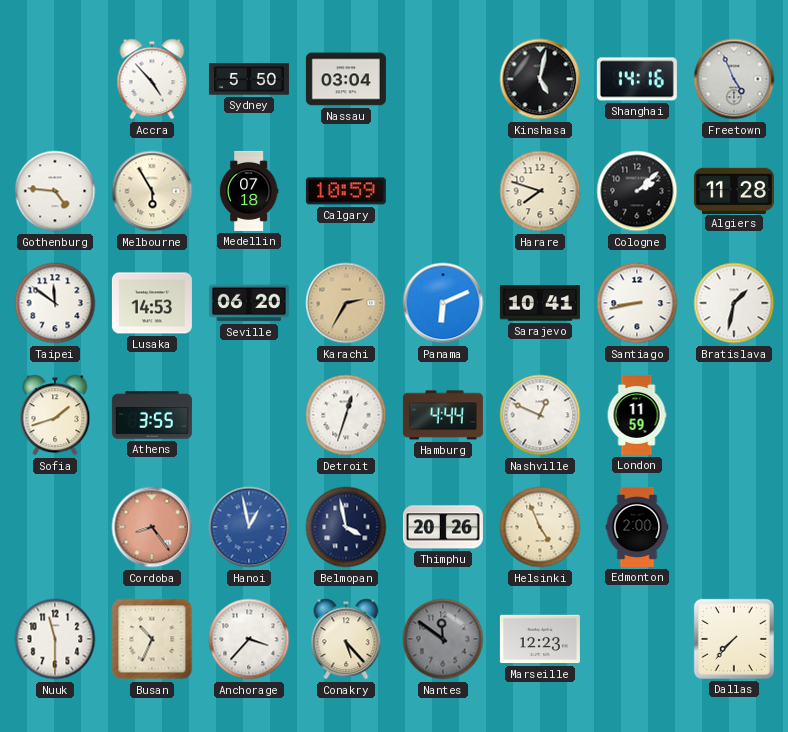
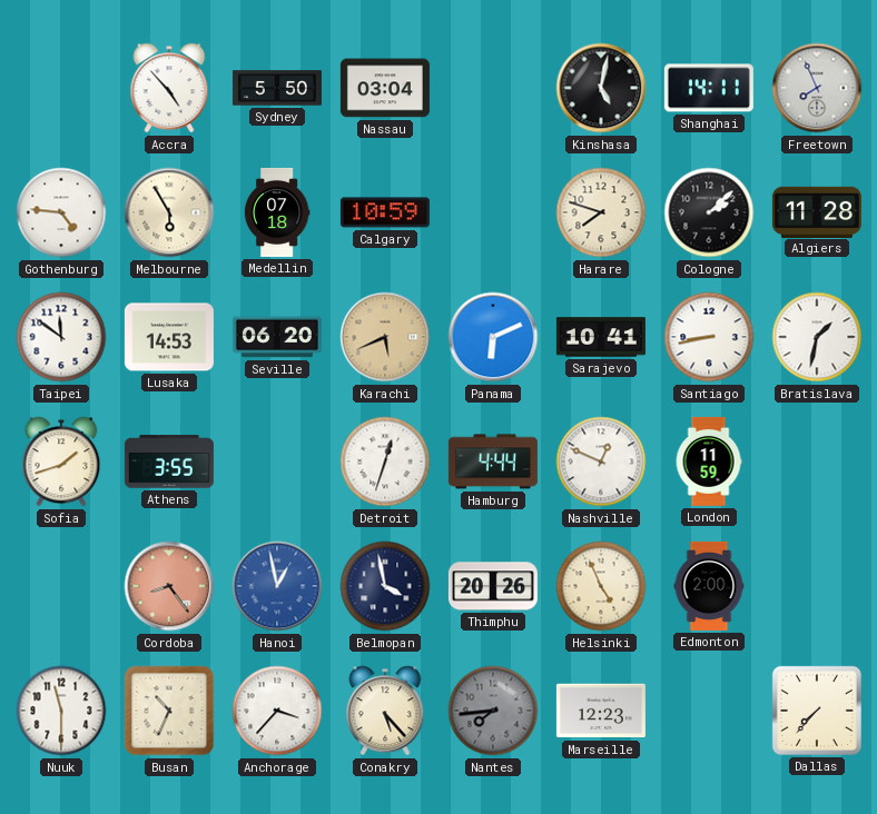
Shanghai: 14:16 -> 14:11 (709, 88)
Freetown: 4:56 -> 7:56 (817, 88)
Karachi: 2:35 -> 5:41 (385, 337)
Nantes: 11:51 -> 7:44 (493, 711)
